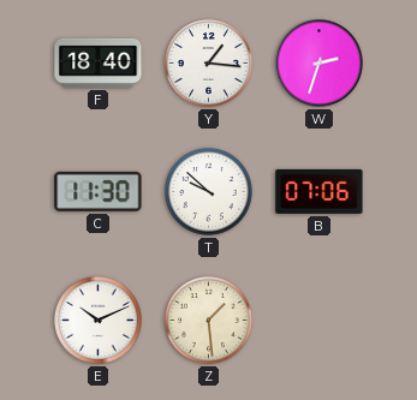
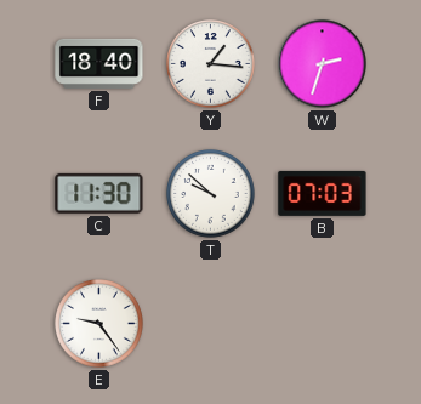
B: 07:06 -> 07:03 (323, 193)
E: 10:11 -> 9:24 (99, 324)
Z: 1:29 -> none (209, 321)
